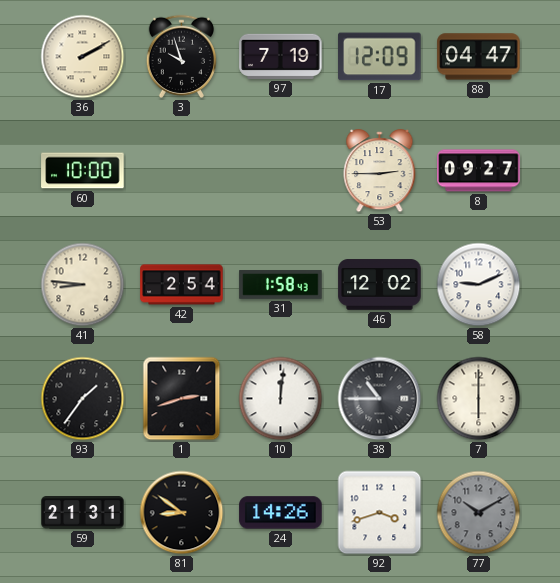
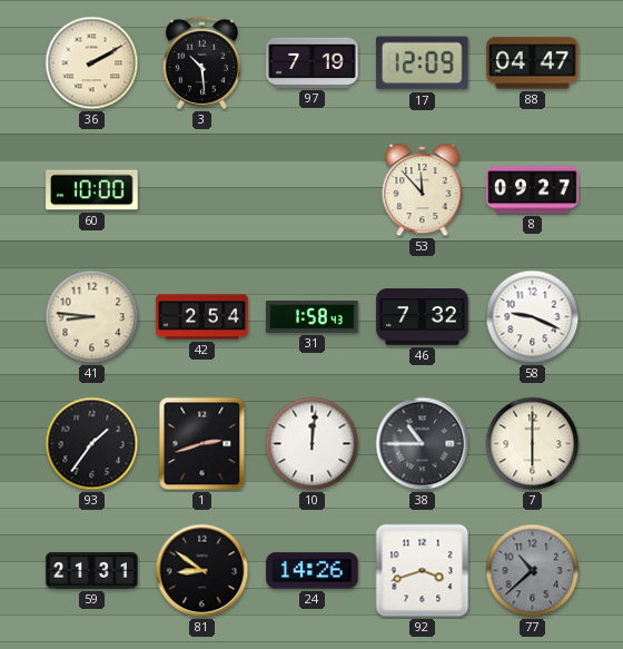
3: 9:57 -> 10:29 (201, 62)
53: 2:45 -> 11:53 (423, 190)
46: 12:02 -> 7:32 (423, 317)
58: 9:11 -> 9:19 (533, 317)
77: 10:10 -> 10:38 (533, 571)
